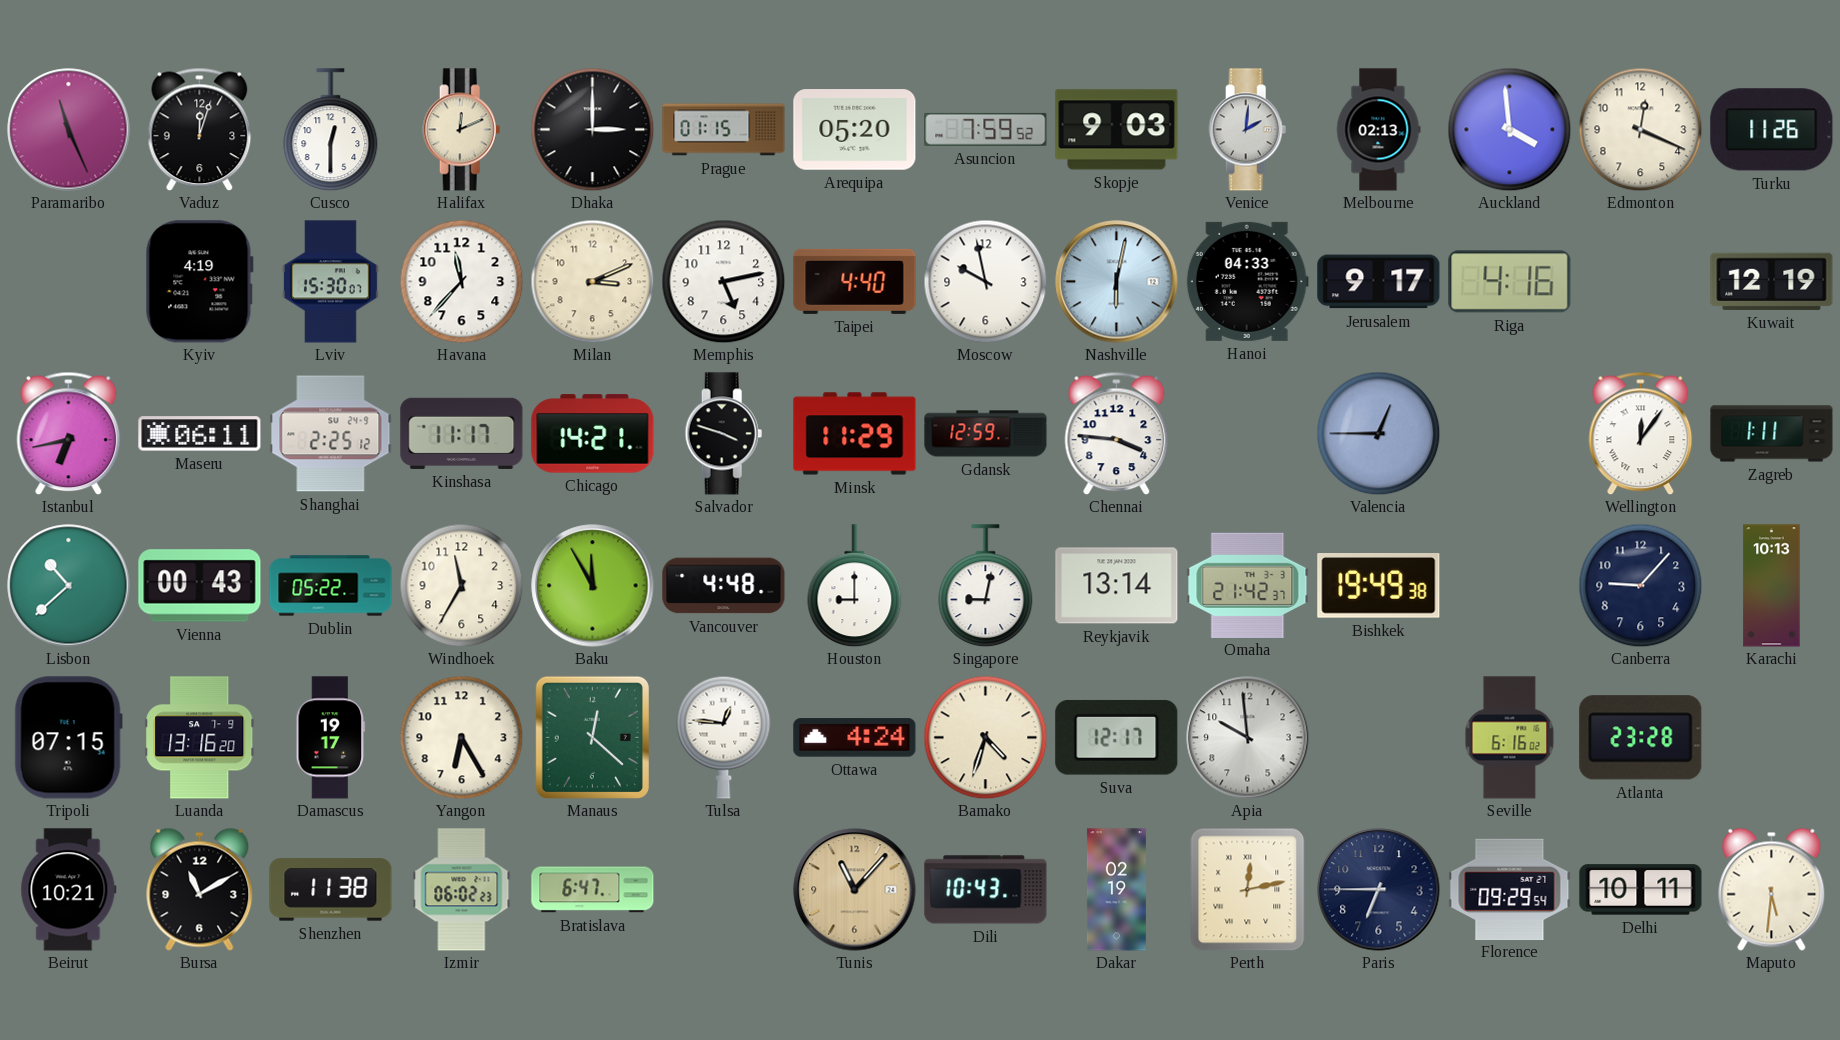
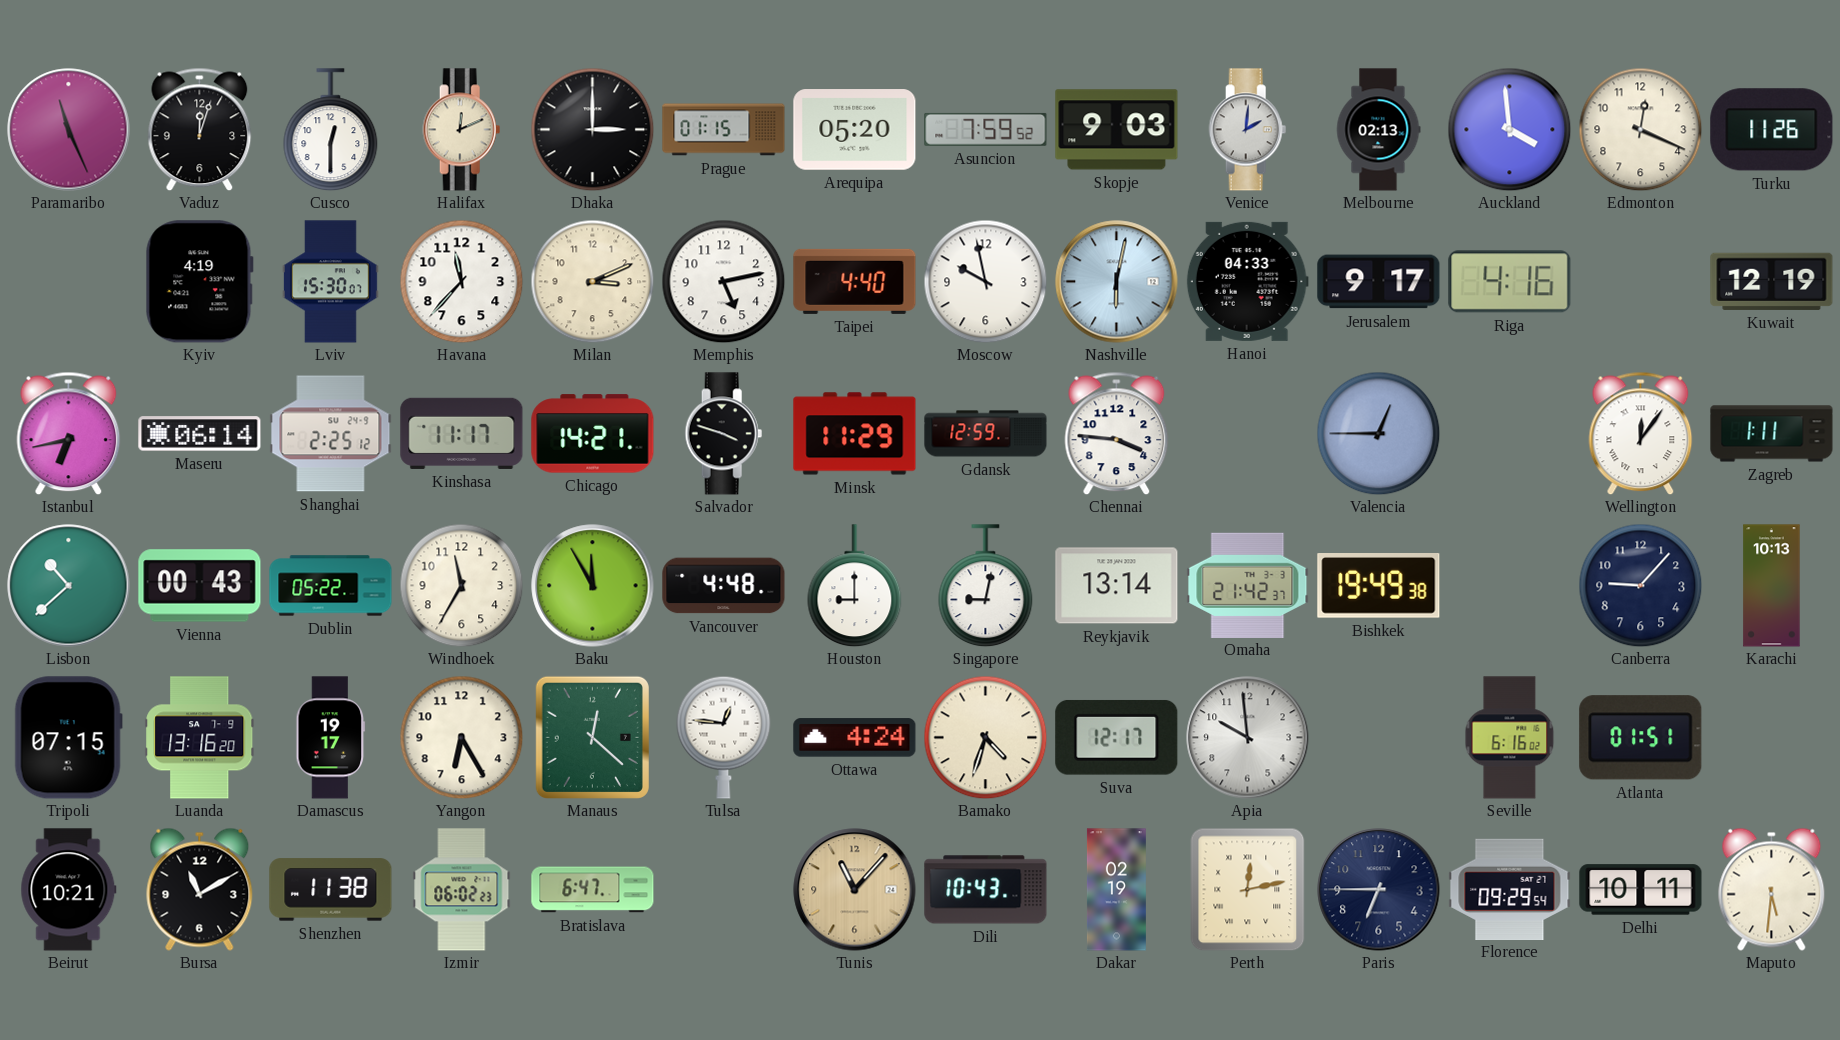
Maseru: 06:11 -> 06:14 (200, 434)
Atlanta: 23:28 -> 01:51 (1641, 738)
